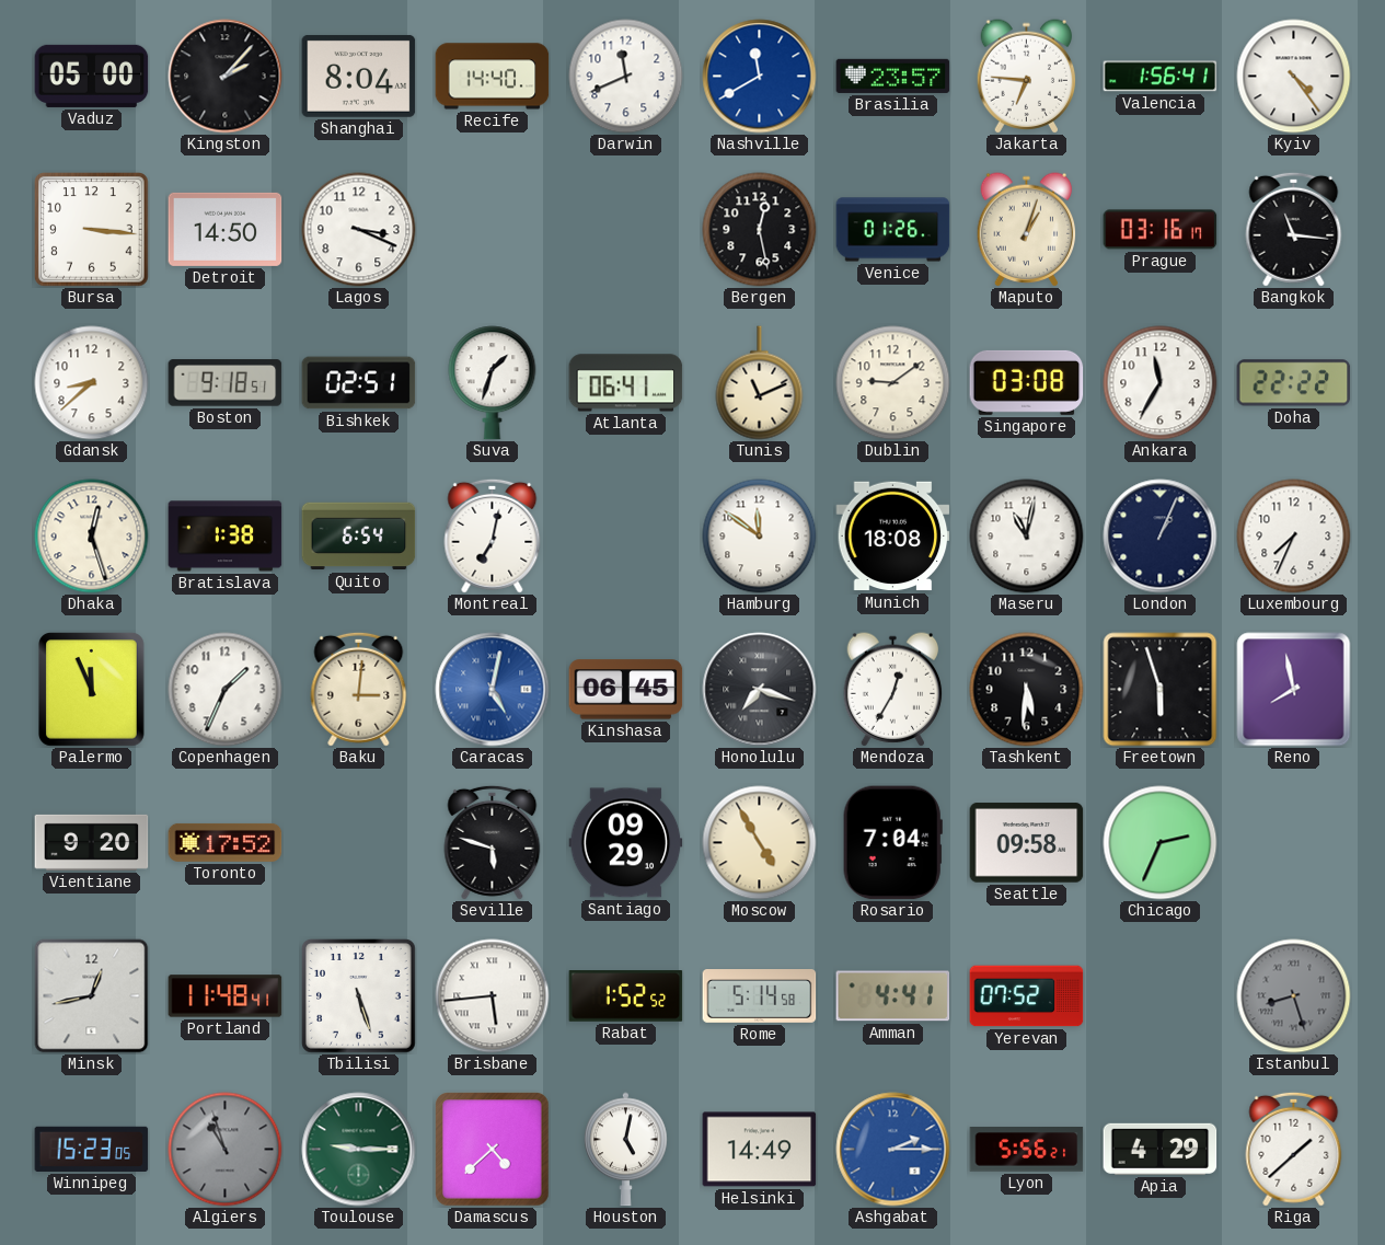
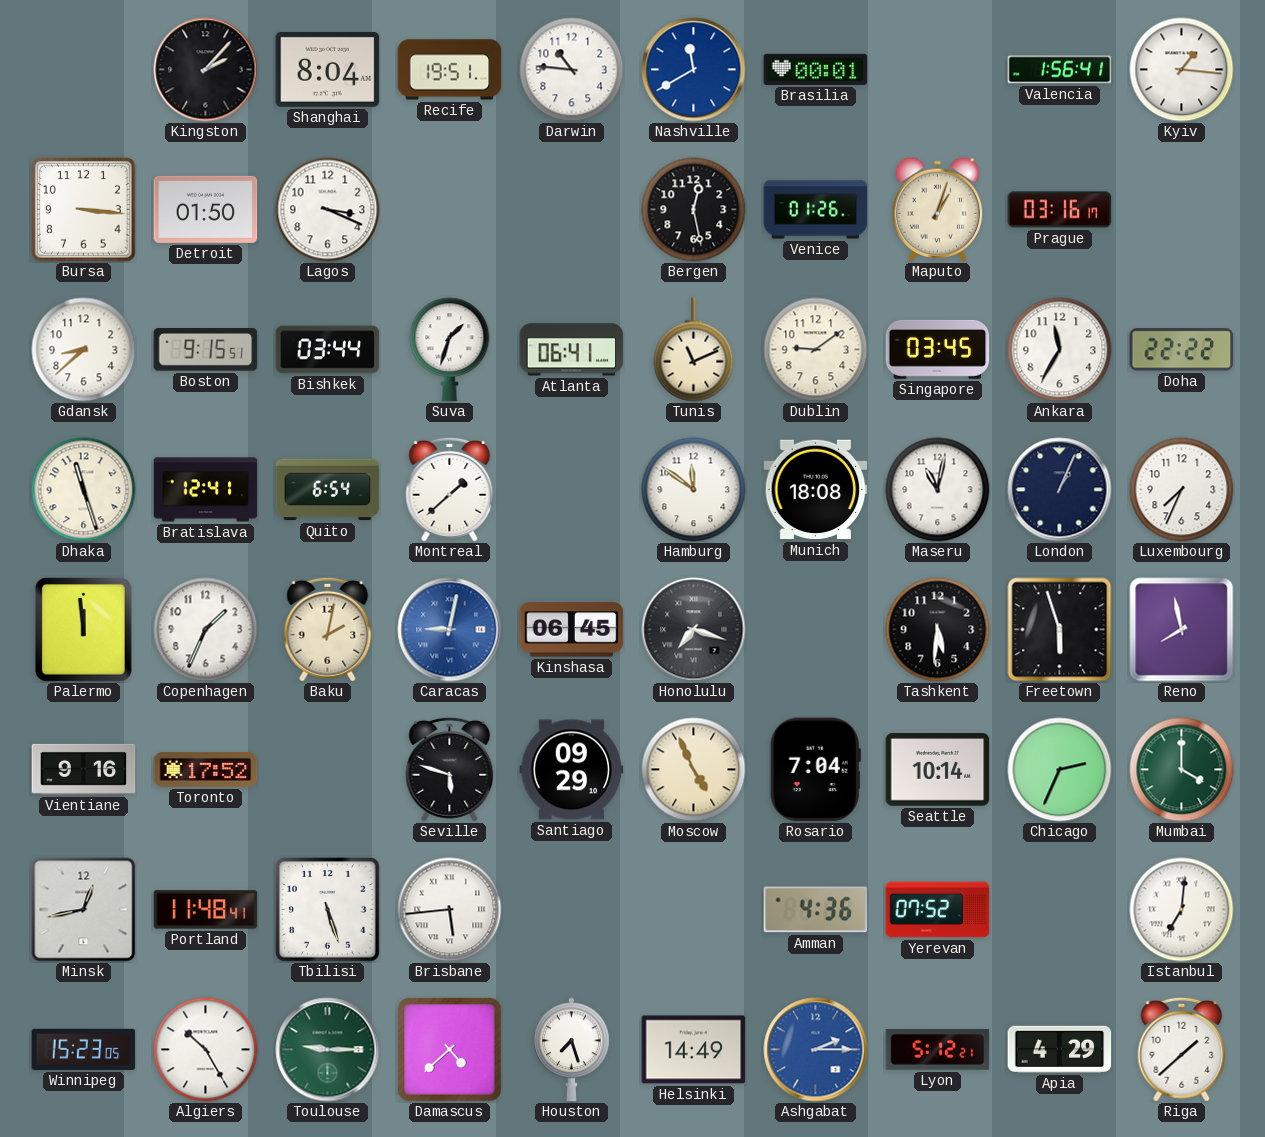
Vaduz: 05:00 -> none (92, 76)
Recife: 14:40 -> 19:51 (450, 70)
Darwin: 11:41 -> 10:46 (572, 70)
Brasilia: 23:57 -> 00:01 (816, 69)
Jakarta: 6:46 -> none (1027, 77)
Kyiv: 4:24 -> 1:16 (1182, 70)
Detroit: 14:50 -> 01:50 (206, 209)
Bangkok: 11:16 -> none (1294, 229)
Boston: 9:18 -> 9:15 (206, 350)
Bishkek: 02:51 -> 03:44 (328, 350)
Singapore: 03:08 -> 03:45 (938, 349)
Dhaka: 12:27 -> 11:27 (84, 490)
Bratislava: 1:38 -> 12:41 (206, 490)
Montreal: 7:02 -> 1:38 (450, 489)
Palermo: 11:56 -> 11:59 (83, 630)
Baku: 3:01 -> 2:02 (328, 629)
Caracas: 5:02 -> 9:02 (450, 630)
Mendoza: 12:35 -> none (893, 690)
Vientiane: 9:20 -> 9:16 (84, 769)
Moscow: 4:55 -> 4:56 (694, 770)
Seattle: 09:58 -> 10:14 (938, 770)
Mumbai: none -> 4:00 (1182, 770)
Rabat: 1:52 -> none (626, 996)
Rome: 5:14 -> none (760, 996)
Amman: 4:41 -> 4:36 (816, 910)
Istanbul: 8:27 -> 7:01 (1182, 910)
Istanbul dial: grey -> white (1182, 910)
Algiers: 10:57 -> 10:25 (206, 1050)
Algiers dial: grey -> white (206, 1050)
Houston: 5:02 -> 7:27 (572, 1050)
Lyon: 5:56 -> 5:12 (938, 1050)
